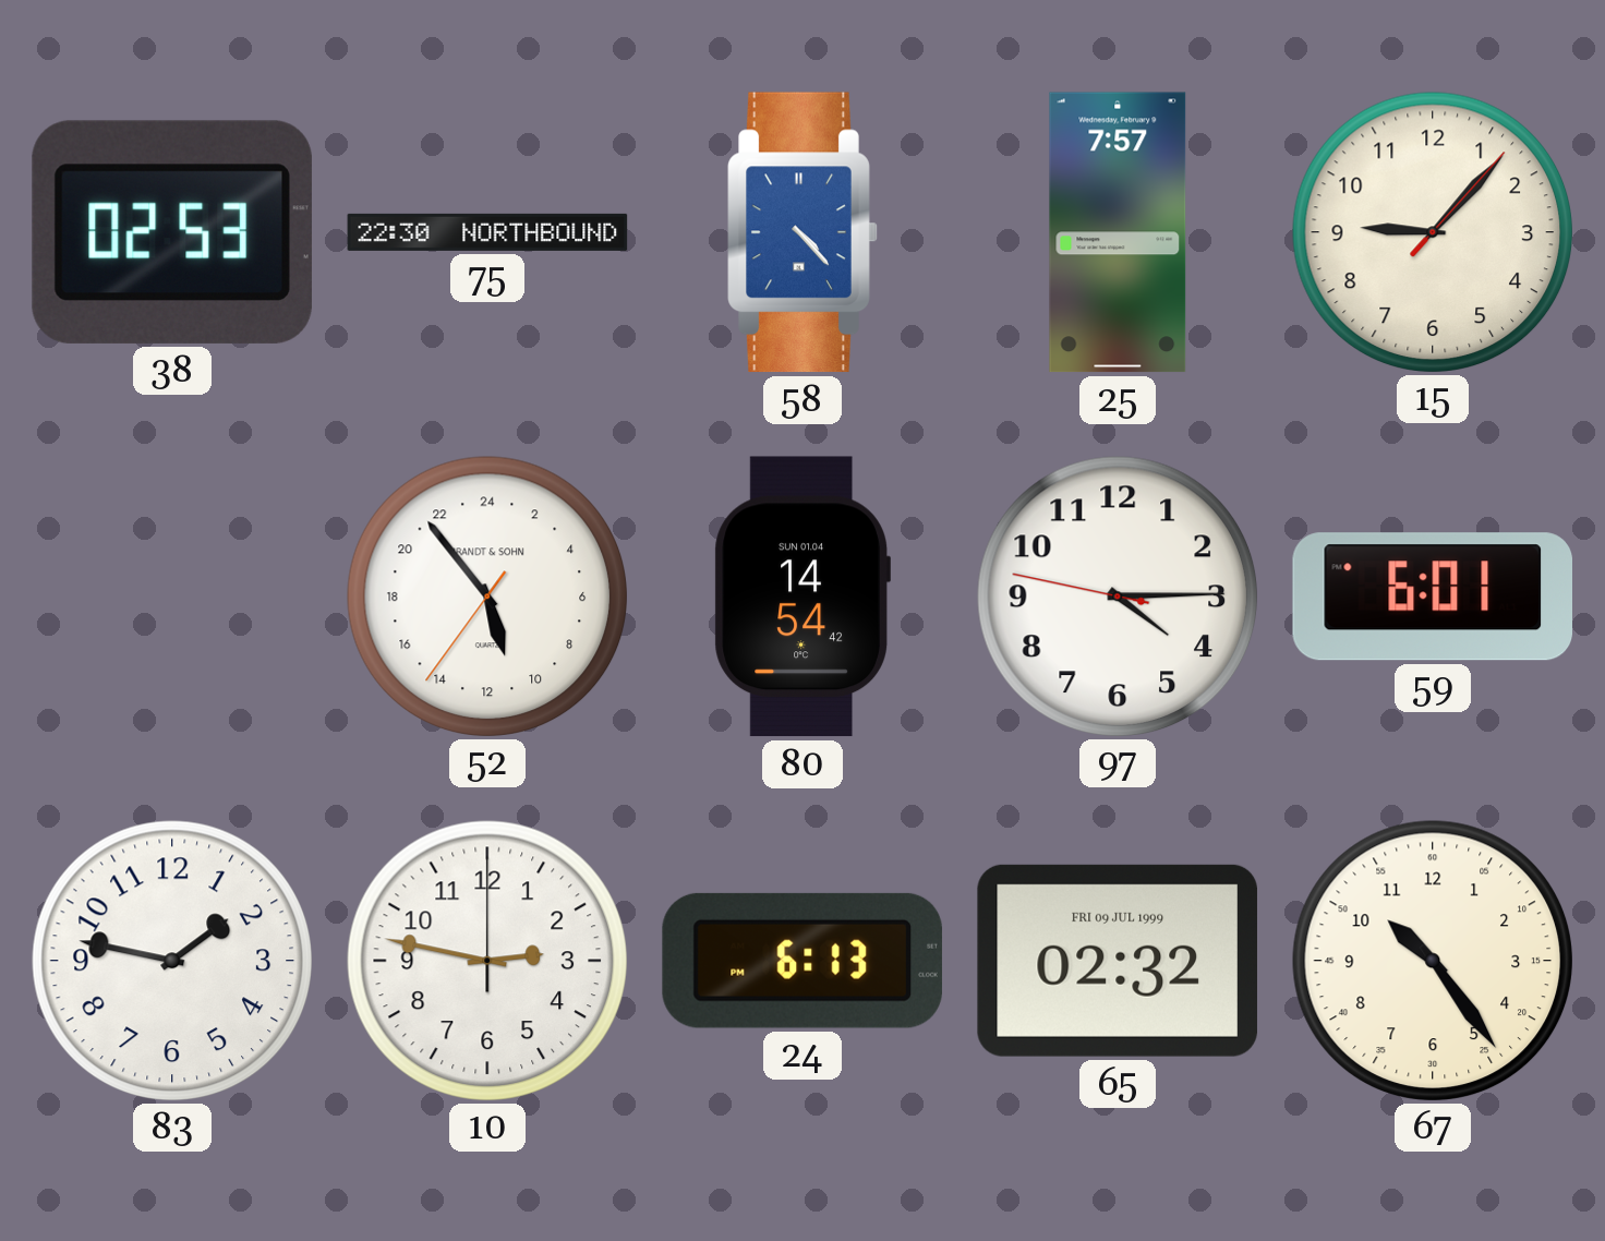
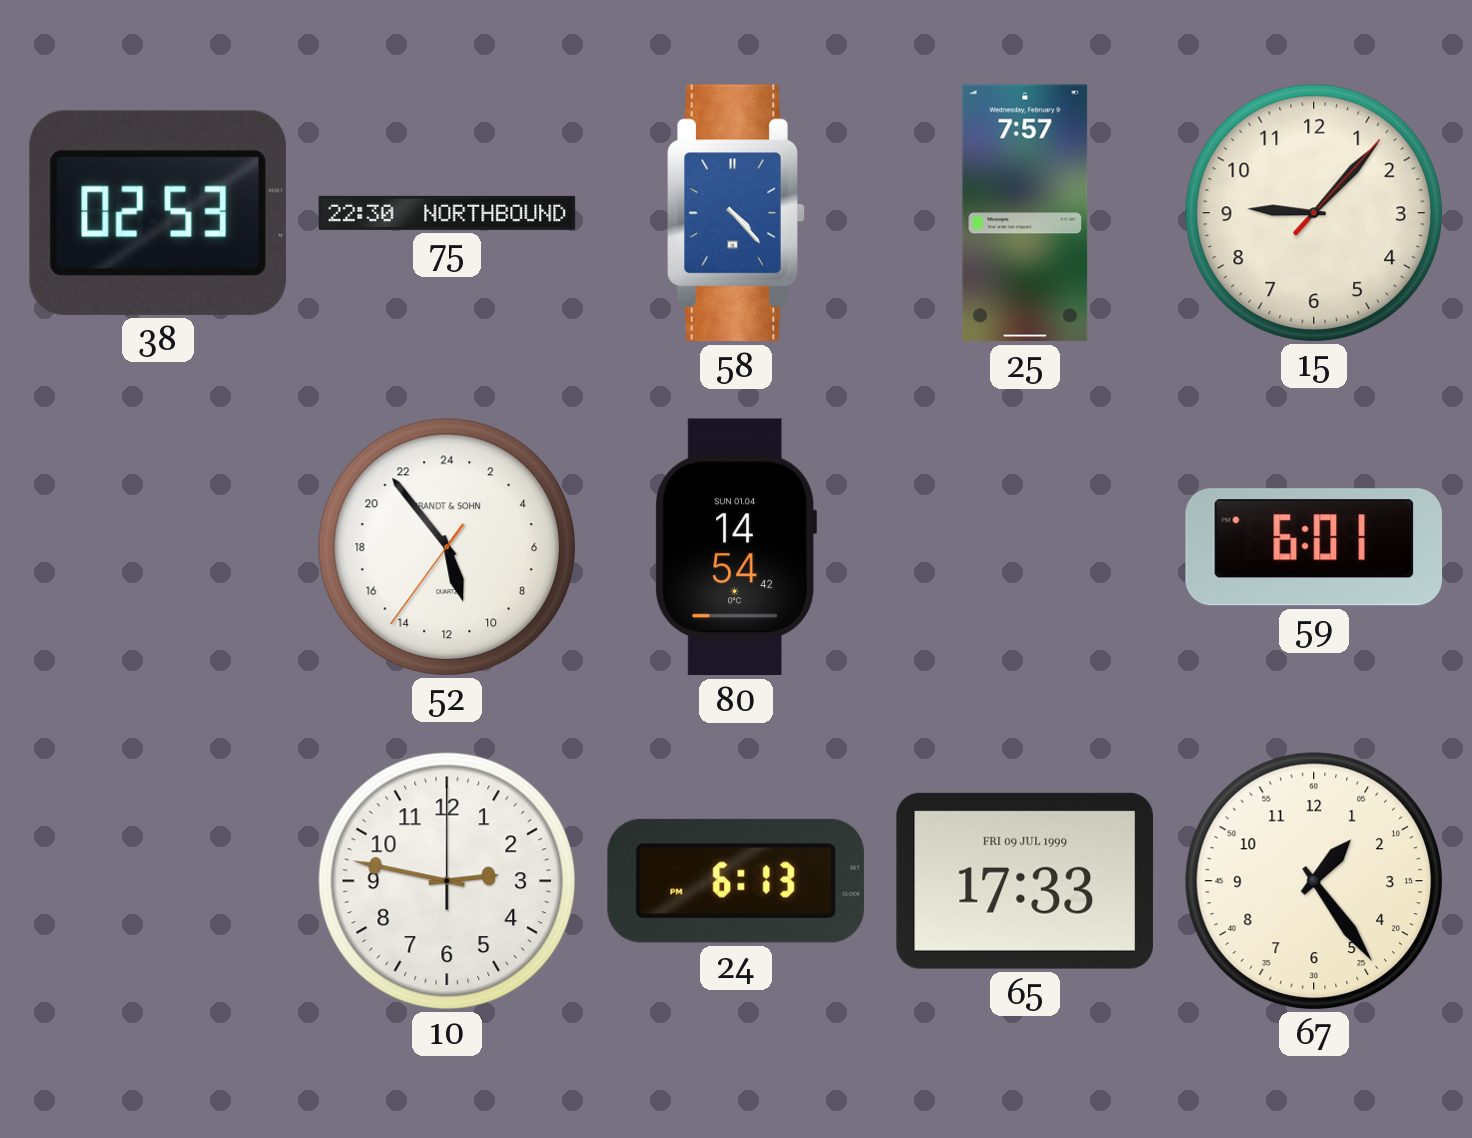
97: 4:14 -> none (1117, 595)
83: 1:47 -> none (171, 960)
65: 02:32 -> 17:33 (1025, 881)
67: 10:24 -> 1:24 (1313, 880)
